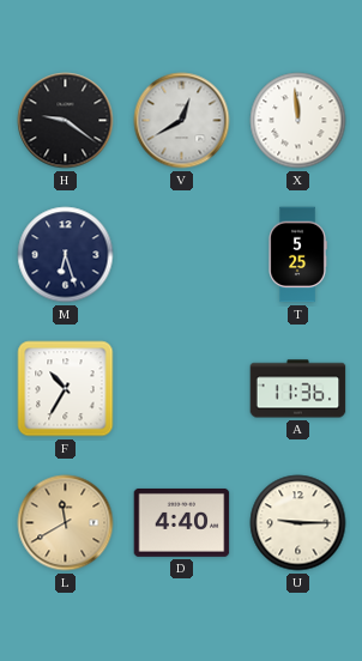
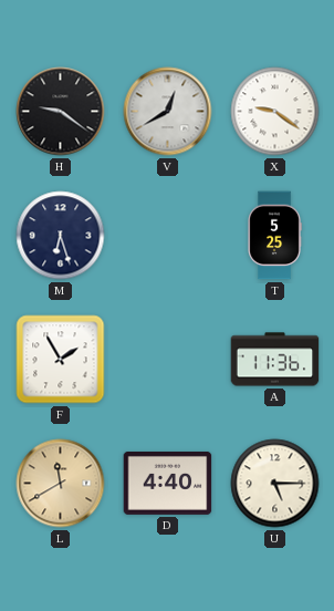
X: 11:59 -> 9:21 (275, 112)
F: 10:35 -> 1:55 (61, 360)
U: 9:15 -> 5:15 (275, 484)
